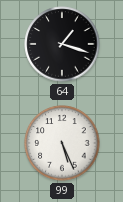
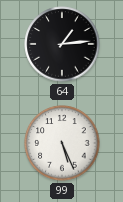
64: 1:18 -> 1:14 (62, 44)
